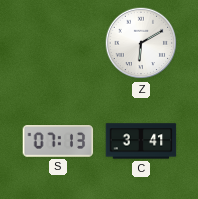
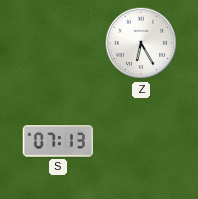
Z: 6:10 -> 6:25 (141, 43)
C: 3:41 -> none (141, 141)
